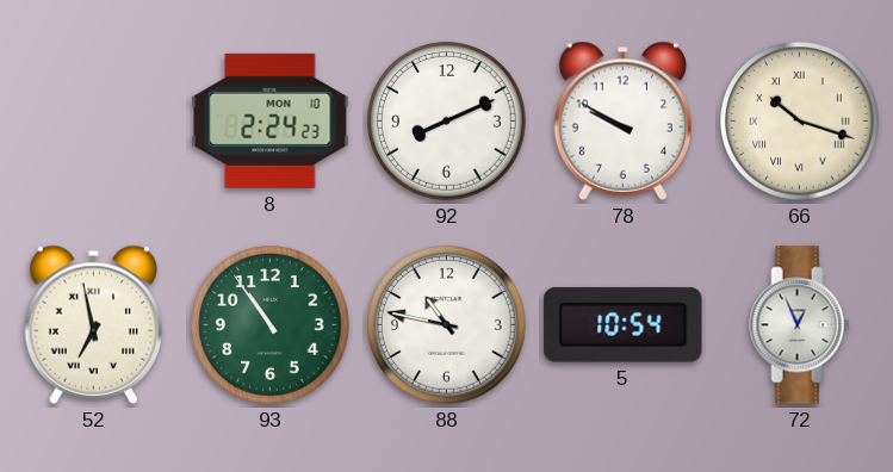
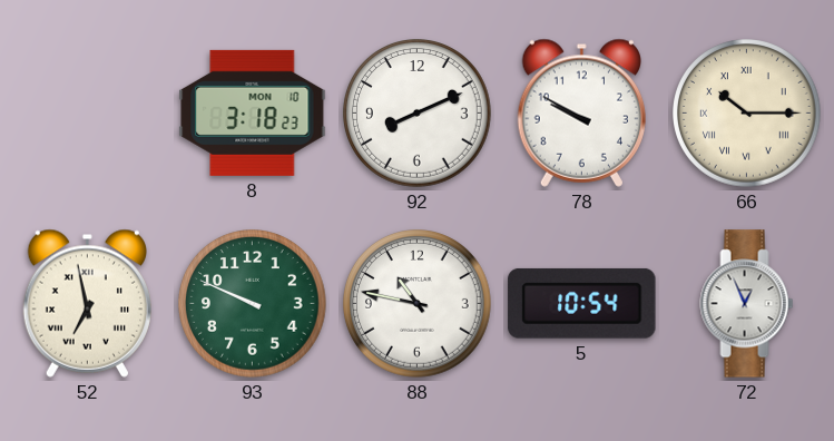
8: 2:24 -> 3:18 (253, 112)
66: 10:18 -> 10:15 (747, 114)
93: 10:54 -> 9:49 (253, 304)
